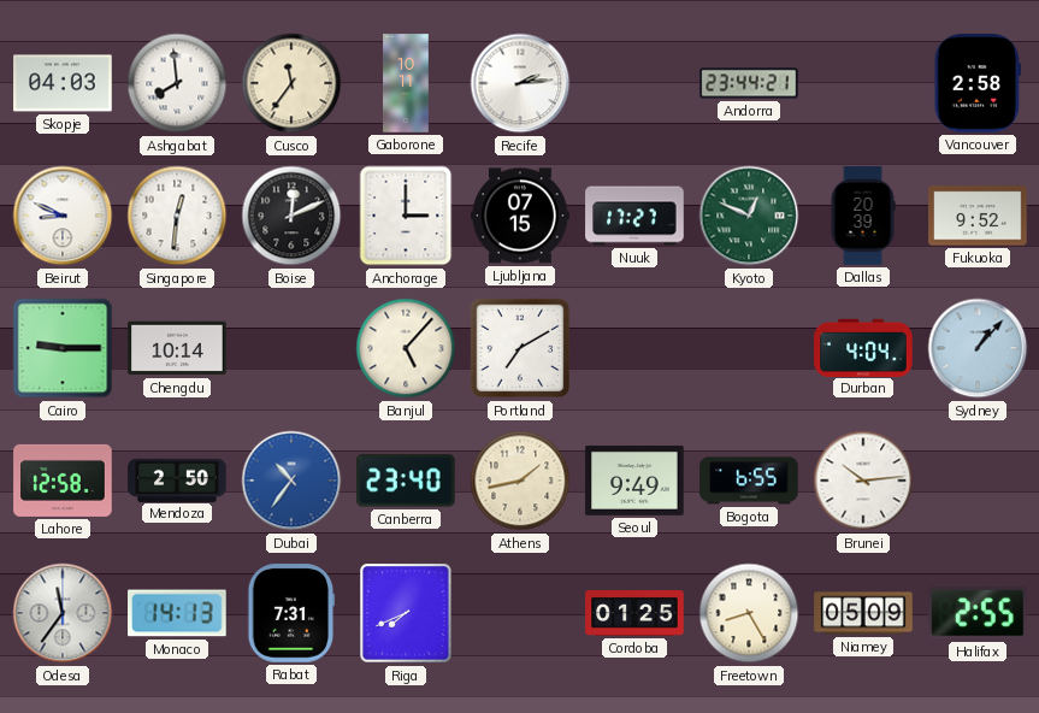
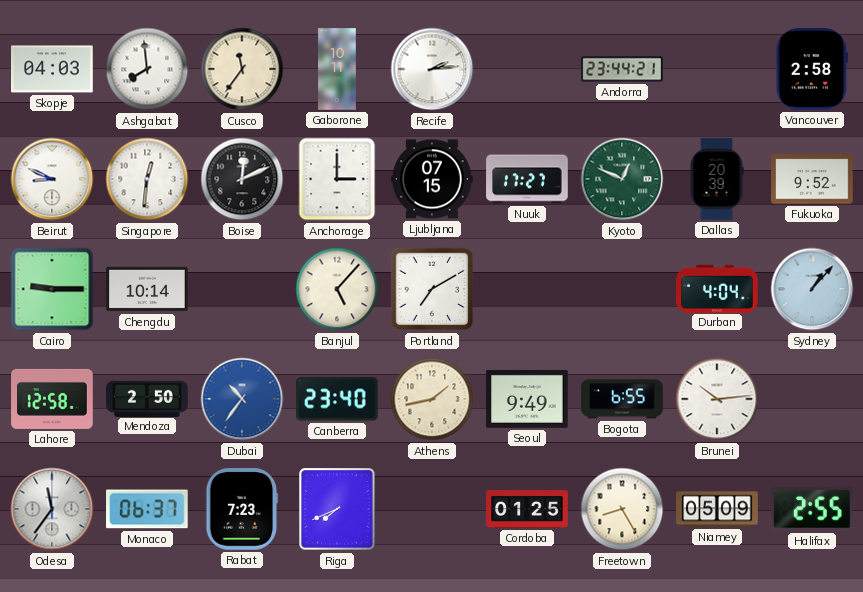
Monaco: 14:13 -> 06:37 (147, 509)
Rabat: 7:31 -> 7:23 (242, 509)
